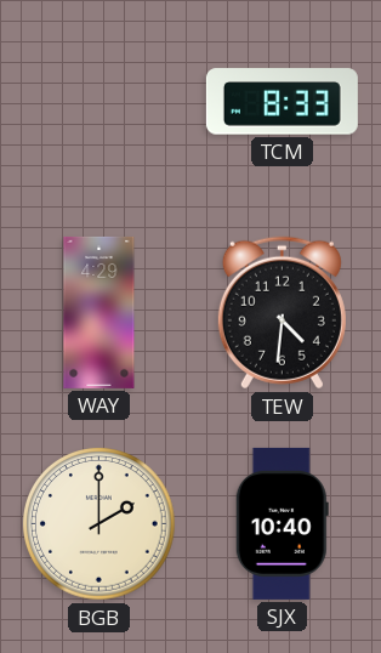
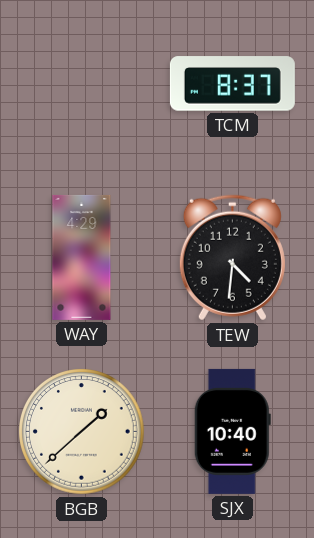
TCM: 8:33 -> 8:37 (232, 84)
BGB: 2:00 -> 1:38 (82, 432)
